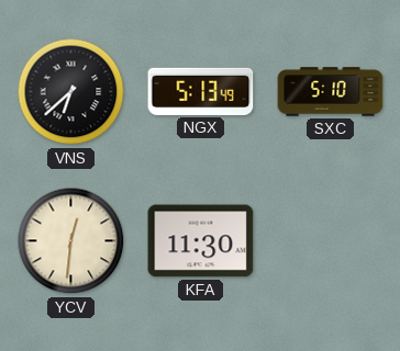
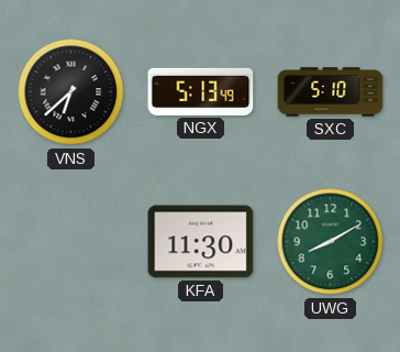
YCV: 12:31 -> none (71, 241)
UWG: none -> 8:10 (331, 242)
